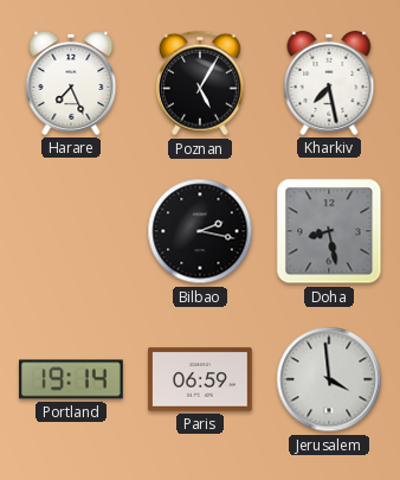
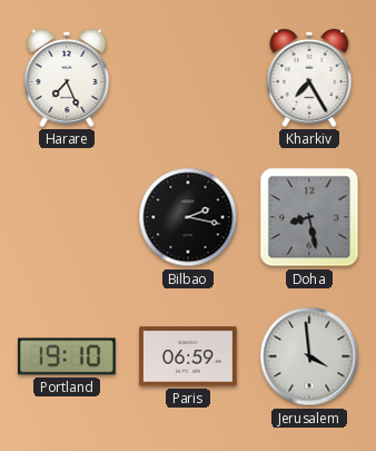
Poznan: 5:05 -> none (200, 83)
Kharkiv: 7:28 -> 7:25 (309, 78)
Portland: 19:14 -> 19:10 (68, 356)
